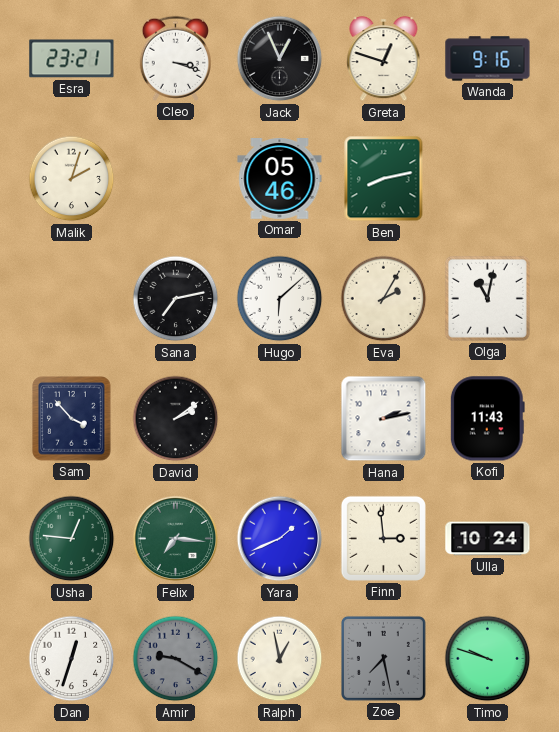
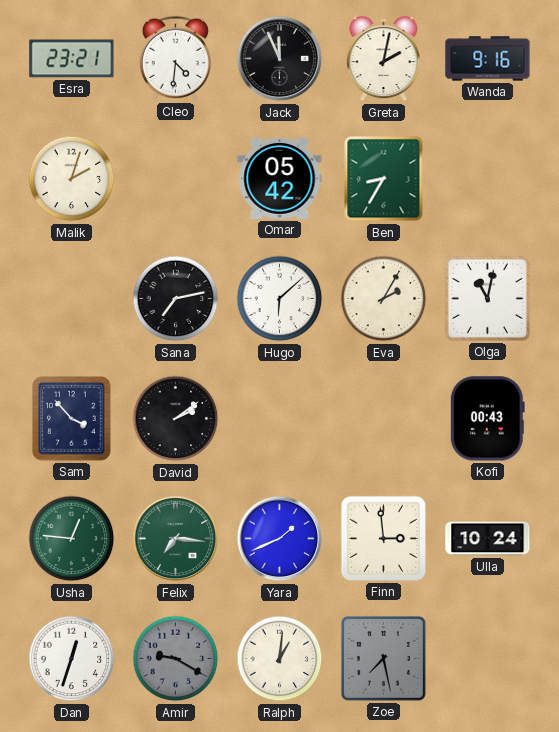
Cleo: 3:18 -> 4:31 (175, 58)
Jack: 12:56 -> 11:56 (280, 59)
Greta: 12:48 -> 2:02 (384, 59)
Omar: 05:46 -> 05:42 (280, 179)
Ben: 8:13 -> 8:35 (384, 179)
Hana: 2:13 -> none (384, 419)
Kofi: 11:43 -> 00:43 (487, 419)
Ralph: 12:58 -> 1:01 (280, 659)
Timo: 9:48 -> none (488, 659)
